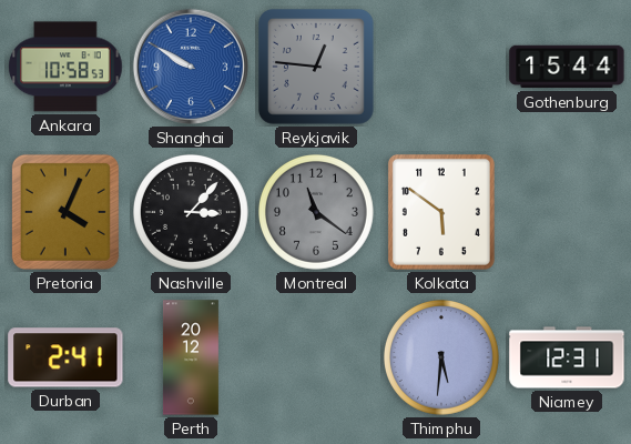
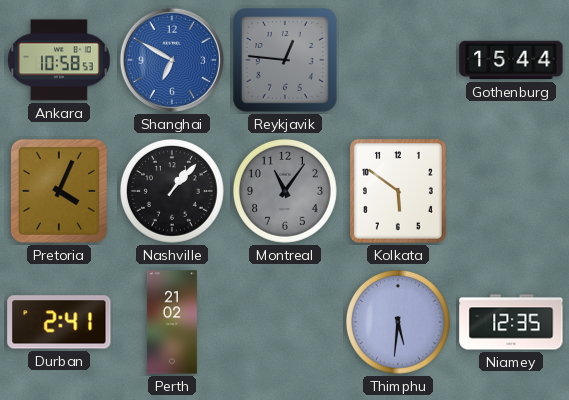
Shanghai: 9:50 -> 6:50 (172, 60)
Nashville: 3:07 -> 1:07 (172, 191)
Montreal: 11:21 -> 11:06 (285, 191)
Perth: 20:12 -> 21:02 (172, 322)
Niamey: 12:31 -> 12:35 (511, 322)
